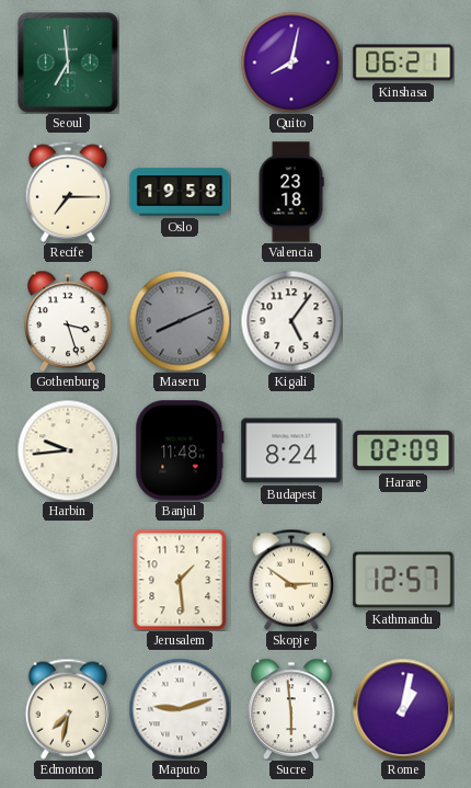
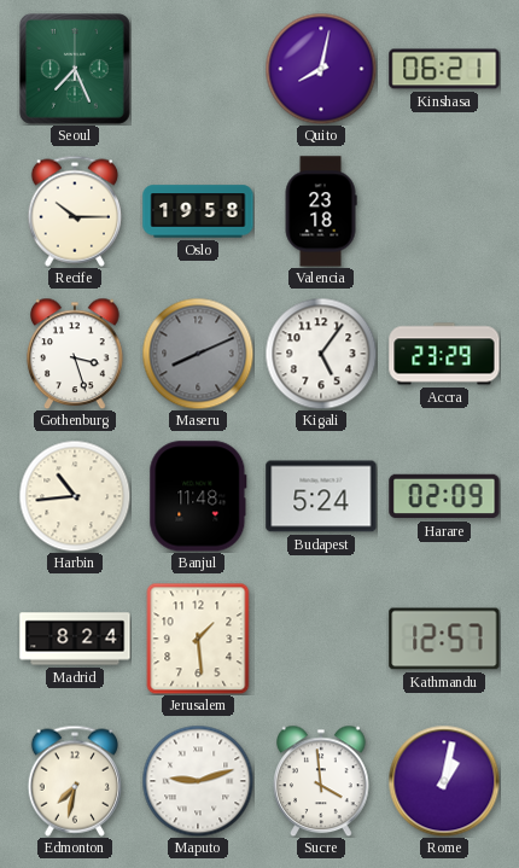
Seoul: 6:59 -> 7:26 (76, 70)
Recife: 7:15 -> 10:15 (74, 211)
Accra: none -> 23:29 (444, 354)
Harbin: 9:44 -> 10:44 (75, 496)
Budapest: 8:24 -> 5:24 (321, 496)
Madrid: none -> 8:24 (75, 639)
Skopje: 2:51 -> none (290, 580)
Sucre: 5:59 -> 3:59 (321, 781)
